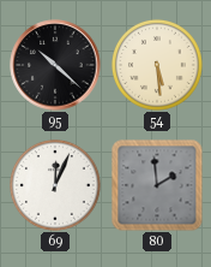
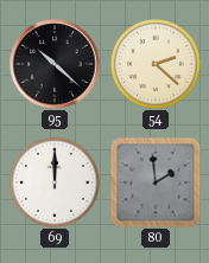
54: 5:29 -> 2:22 (156, 64)
69: 12:04 -> 12:00 (55, 182)
